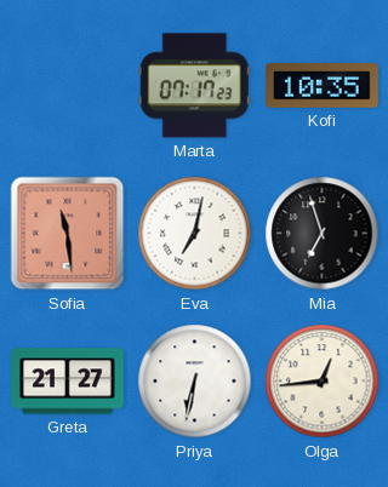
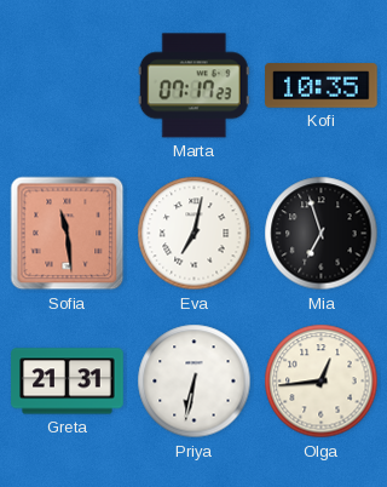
Greta: 21:27 -> 21:31 (68, 382)
